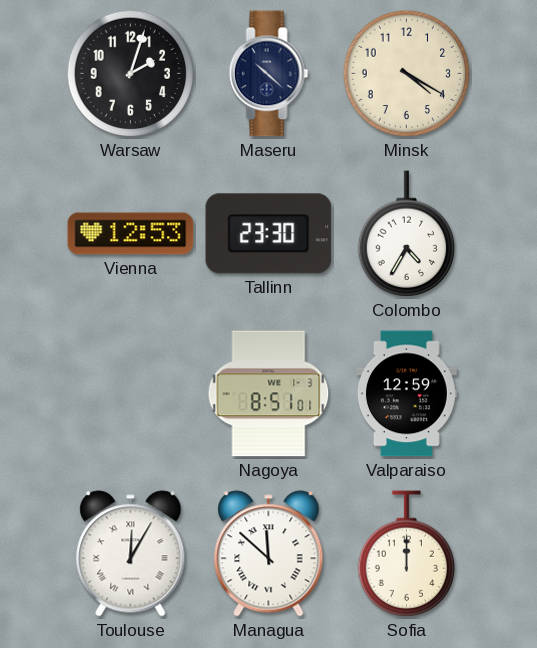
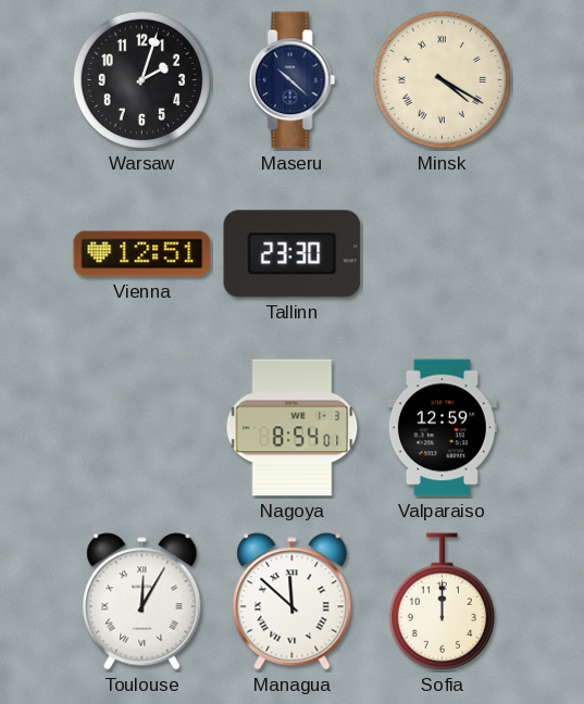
Minsk numerals: Arabic -> Roman (443, 80)
Vienna: 12:53 -> 12:51 (142, 254)
Colombo: 4:35 -> none (407, 234)
Nagoya: 8:51 -> 8:54 (293, 428)
